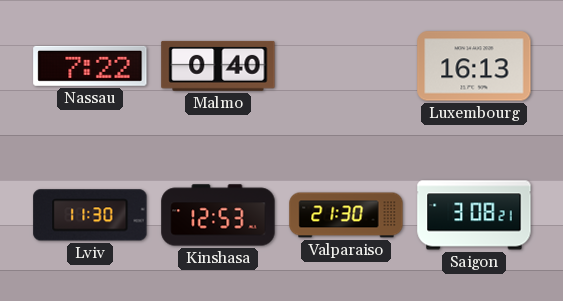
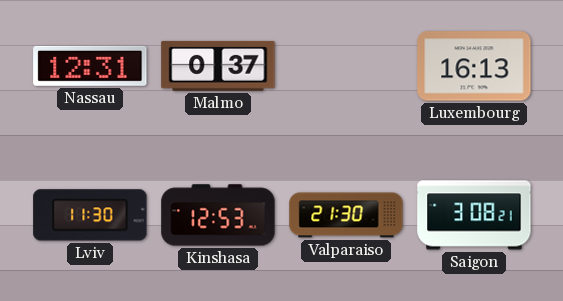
Nassau: 7:22 -> 12:31 (90, 66)
Malmo: 0:40 -> 0:37 (218, 66)
